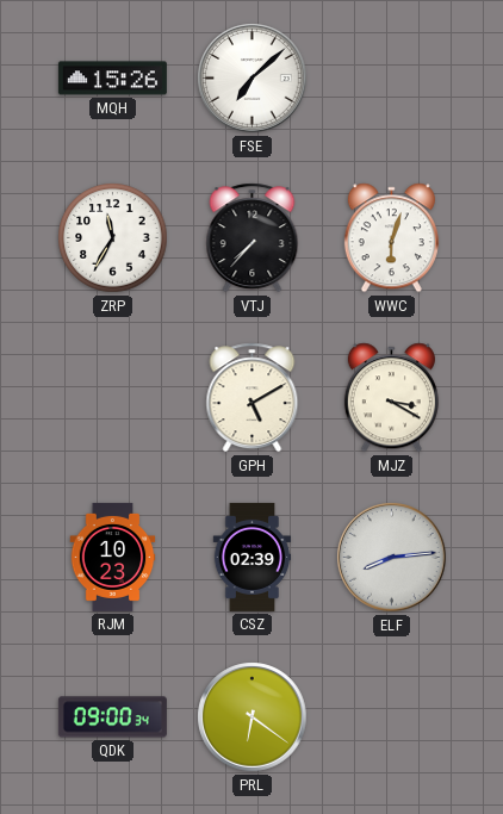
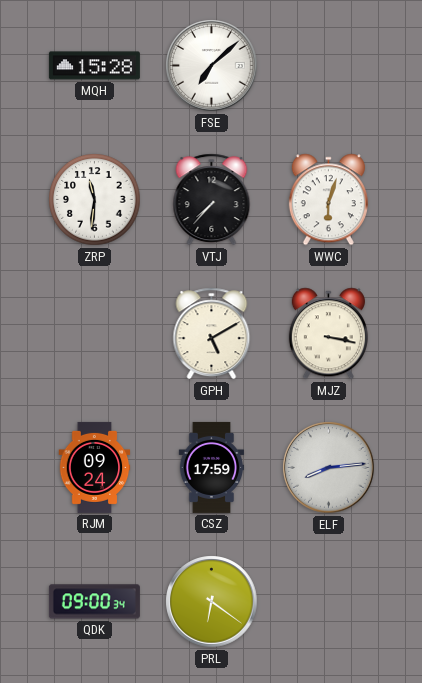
MQH: 15:26 -> 15:28 (94, 66)
ZRP: 11:35 -> 11:31 (95, 200)
MJZ: 3:20 -> 3:17 (328, 334)
RJM: 10:23 -> 09:24 (95, 467)
CSZ: 02:39 -> 17:59 (212, 467)
